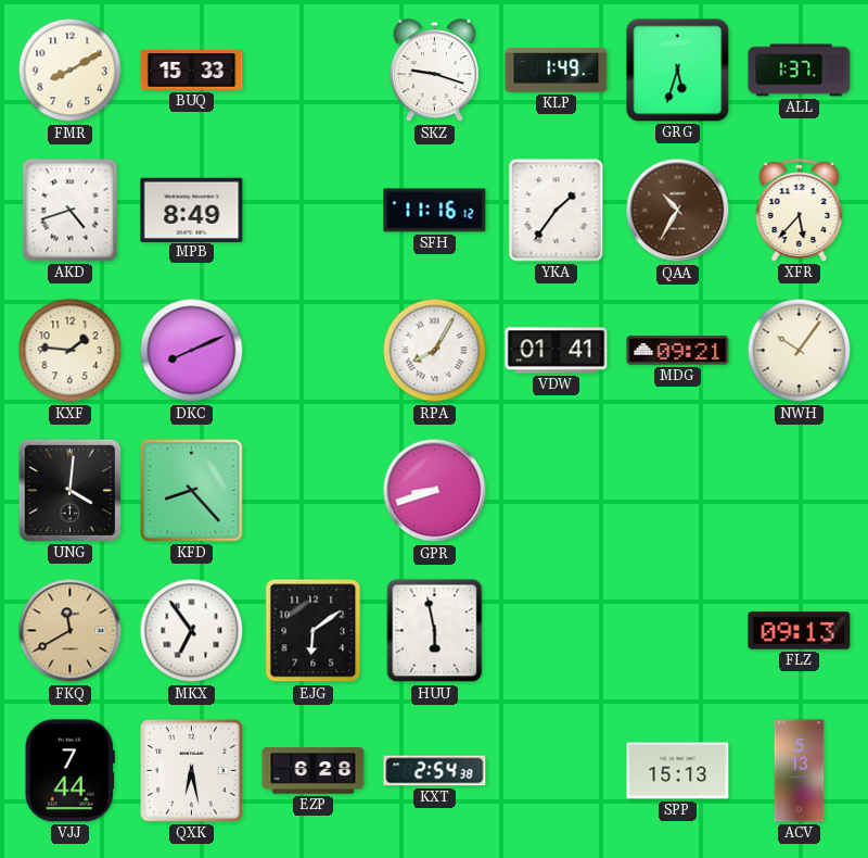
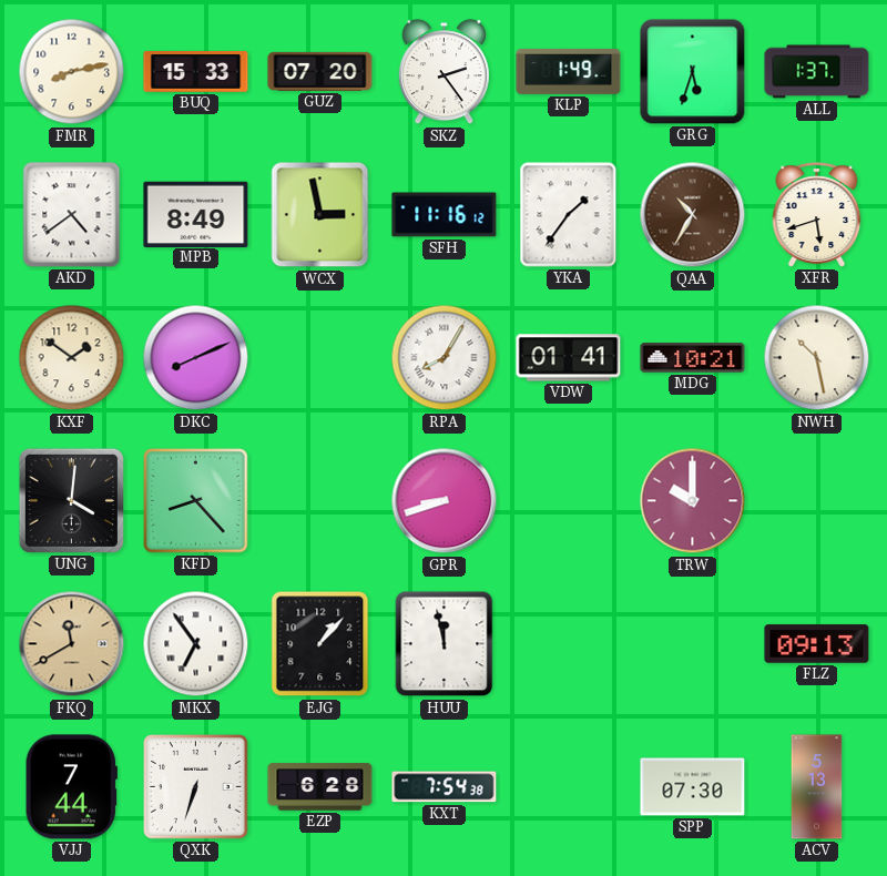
FMR: 8:10 -> 8:13 (72, 72)
GUZ: none -> 07:20 (320, 71)
SKZ: 9:18 -> 2:24 (443, 72)
AKD: 4:42 -> 4:39 (72, 215)
WCX: none -> 2:58 (320, 215)
XFR: 5:37 -> 5:42 (817, 215)
KXF: 1:46 -> 1:51 (72, 358)
MDG: 09:21 -> 10:21 (693, 358)
NWH: 10:06 -> 10:28 (817, 358)
TRW: none -> 10:00 (693, 501)
EJG: 6:09 -> 1:07 (320, 644)
HUU: 5:58 -> 11:58 (445, 644)
QXK: 6:28 -> 6:33 (196, 787)
KXT: 2:54 -> 7:54 (445, 787)
SPP: 15:13 -> 07:30 (693, 787)
